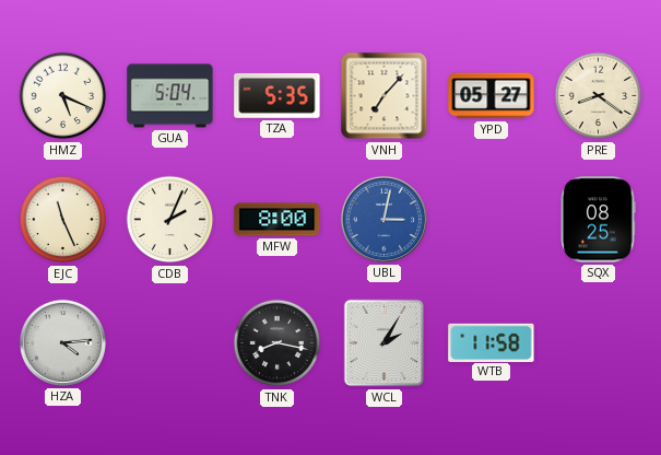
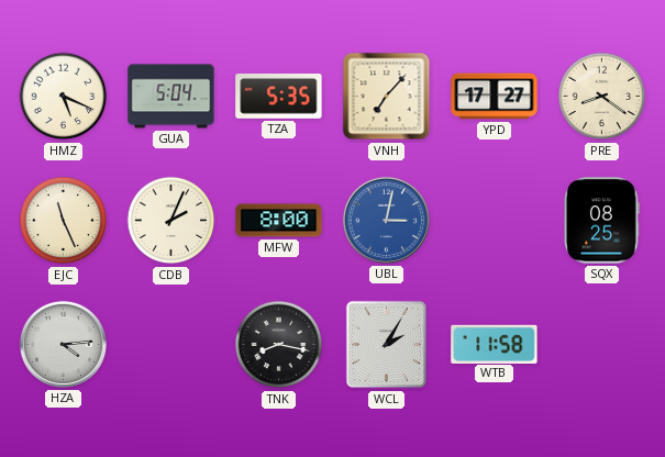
YPD: 05:27 -> 17:27 (495, 97)
